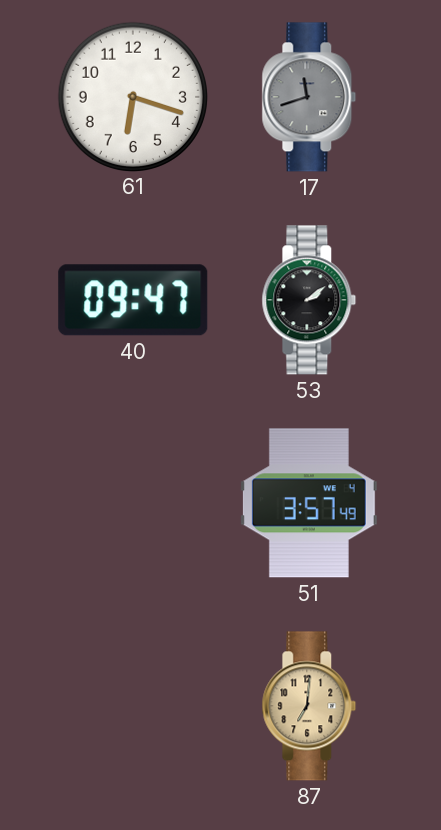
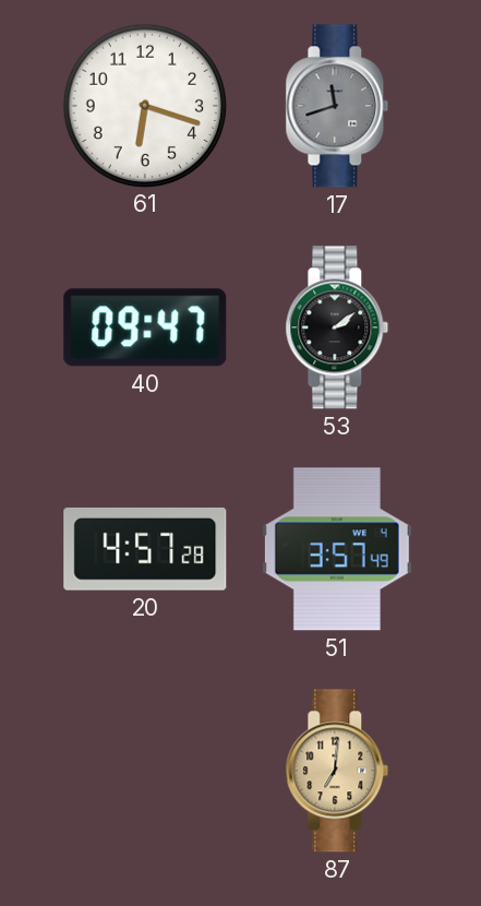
20: none -> 4:57 (145, 549)
